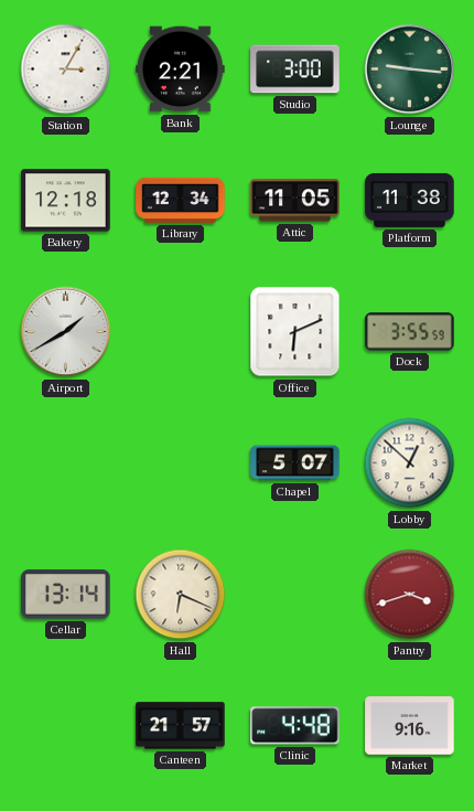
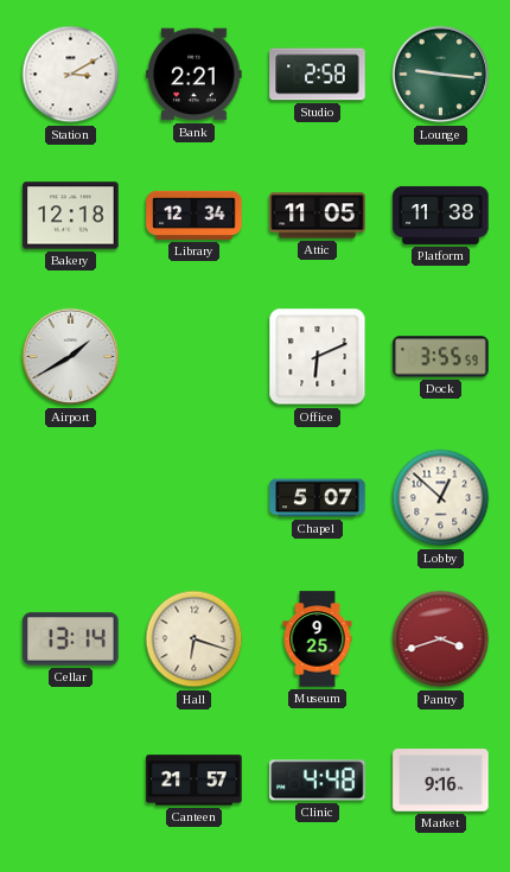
Station: 3:05 -> 3:10 (71, 75)
Studio: 3:00 -> 2:58 (318, 75)
Hall: 6:19 -> 6:18 (195, 639)
Museum: none -> 9:25 (318, 639)
